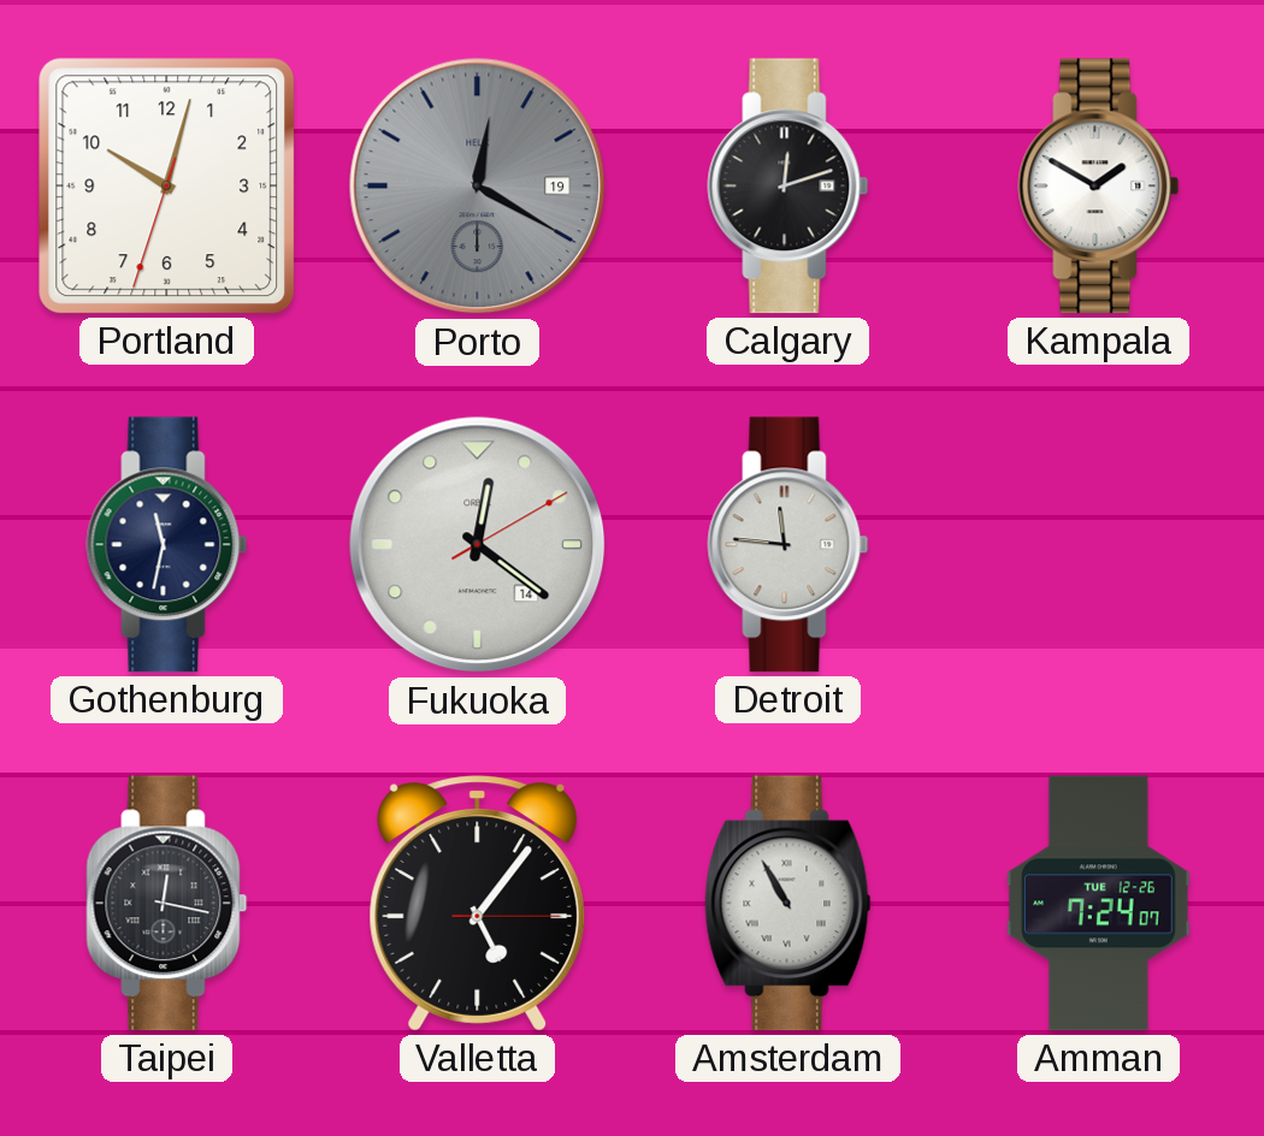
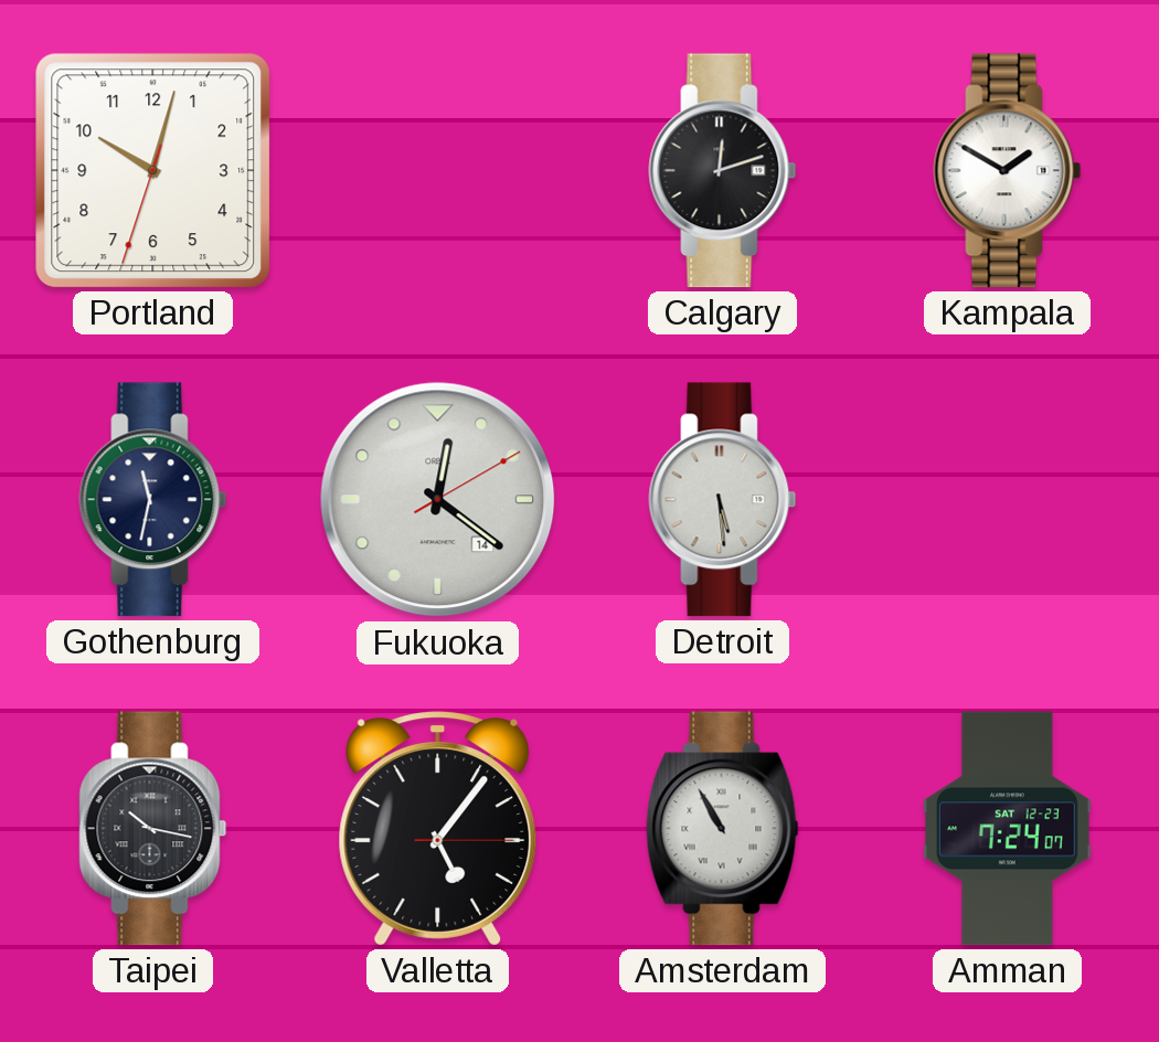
Porto: 12:20 -> none (478, 187)
Detroit: 11:46 -> 5:29 (723, 500)
Taipei: 12:17 -> 10:17 (153, 829)
Amman date: TUE 12-26 -> SAT 12-23 (1007, 829)
